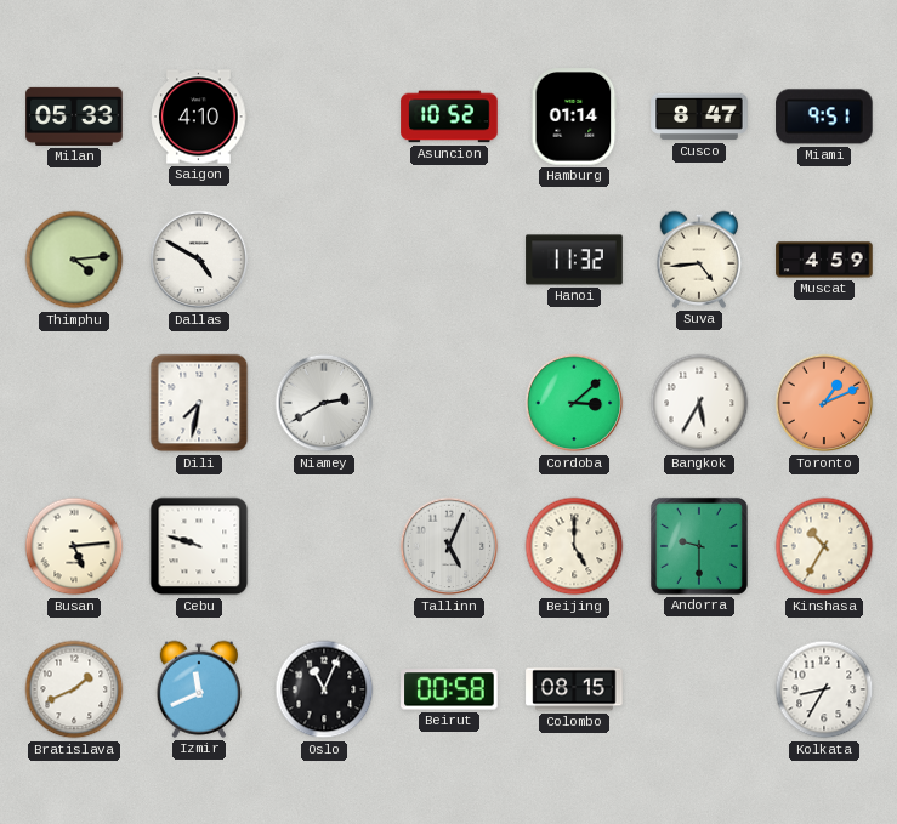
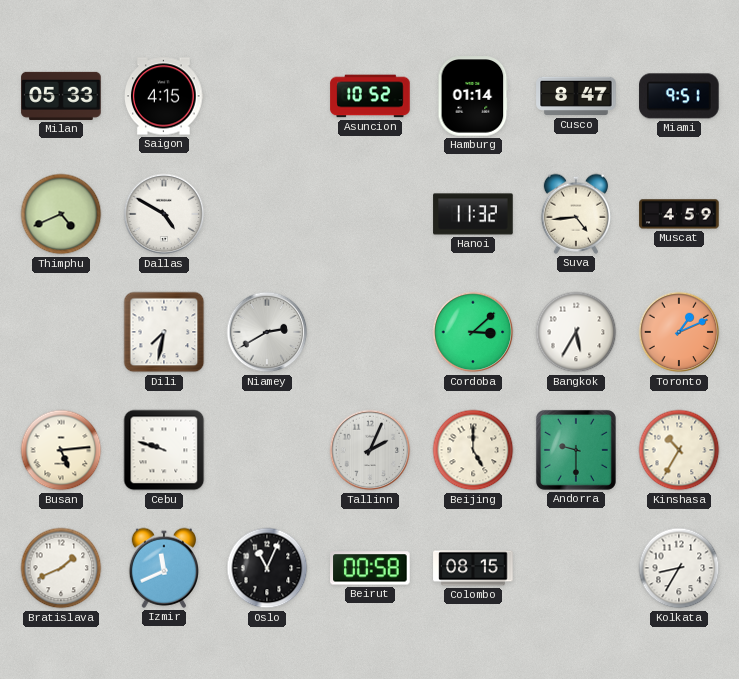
Saigon: 4:10 -> 4:15 (165, 96)
Thimphu: 4:14 -> 4:41 (61, 214)
Tallinn: 5:04 -> 2:04 (370, 450)
